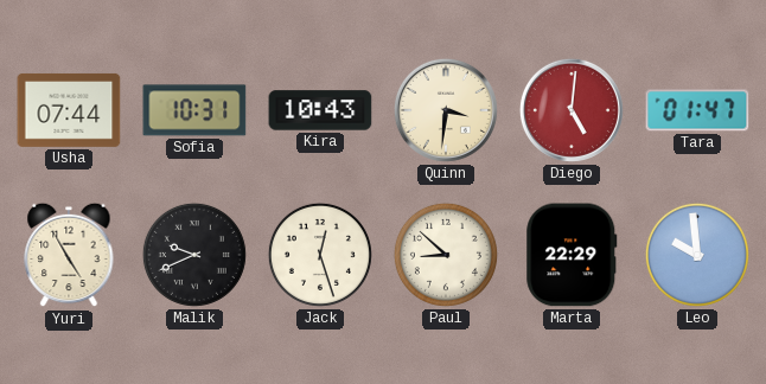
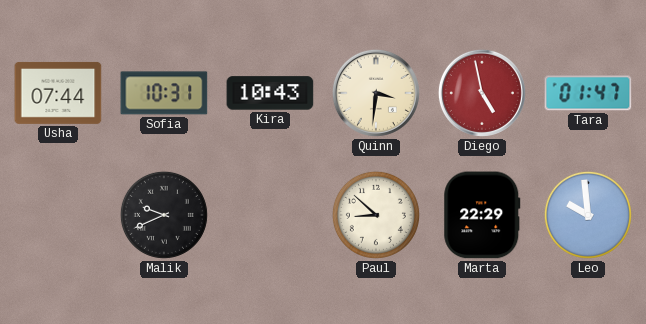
Diego: 5:01 -> 4:58 (482, 93)
Yuri: 4:55 -> none (69, 255)
Jack: 12:27 -> none (320, 255)
